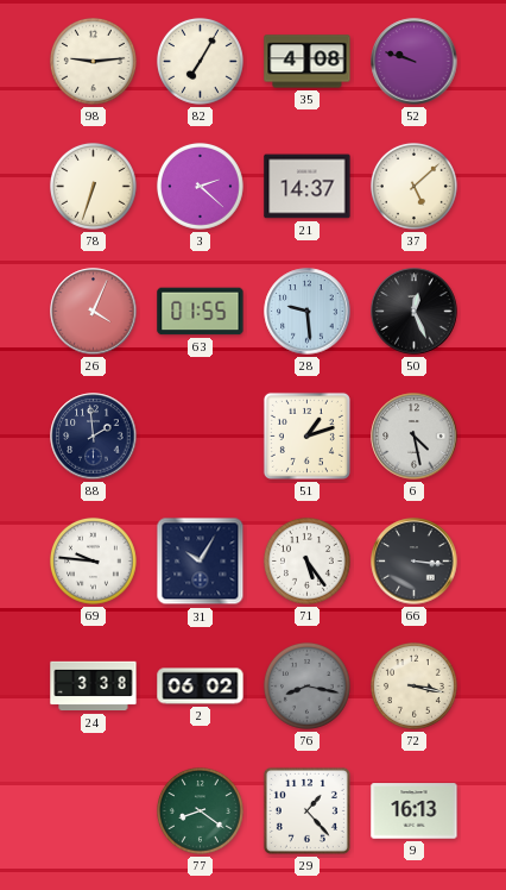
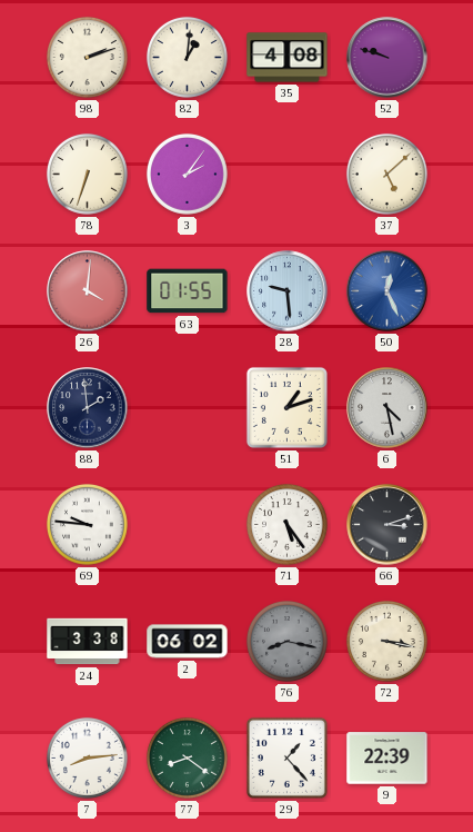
98: 9:14 -> 2:12 (87, 57)
82: 7:05 -> 1:01 (187, 57)
3: 2:22 -> 2:06 (187, 174)
21: 14:37 -> none (308, 187)
26: 4:04 -> 4:01 (88, 291)
50 dial: black -> blue (388, 291)
31: 10:05 -> none (201, 562)
66: 3:16 -> 3:12 (388, 525)
7: none -> 8:14 (87, 757)
9: 16:13 -> 22:39 (388, 759)
